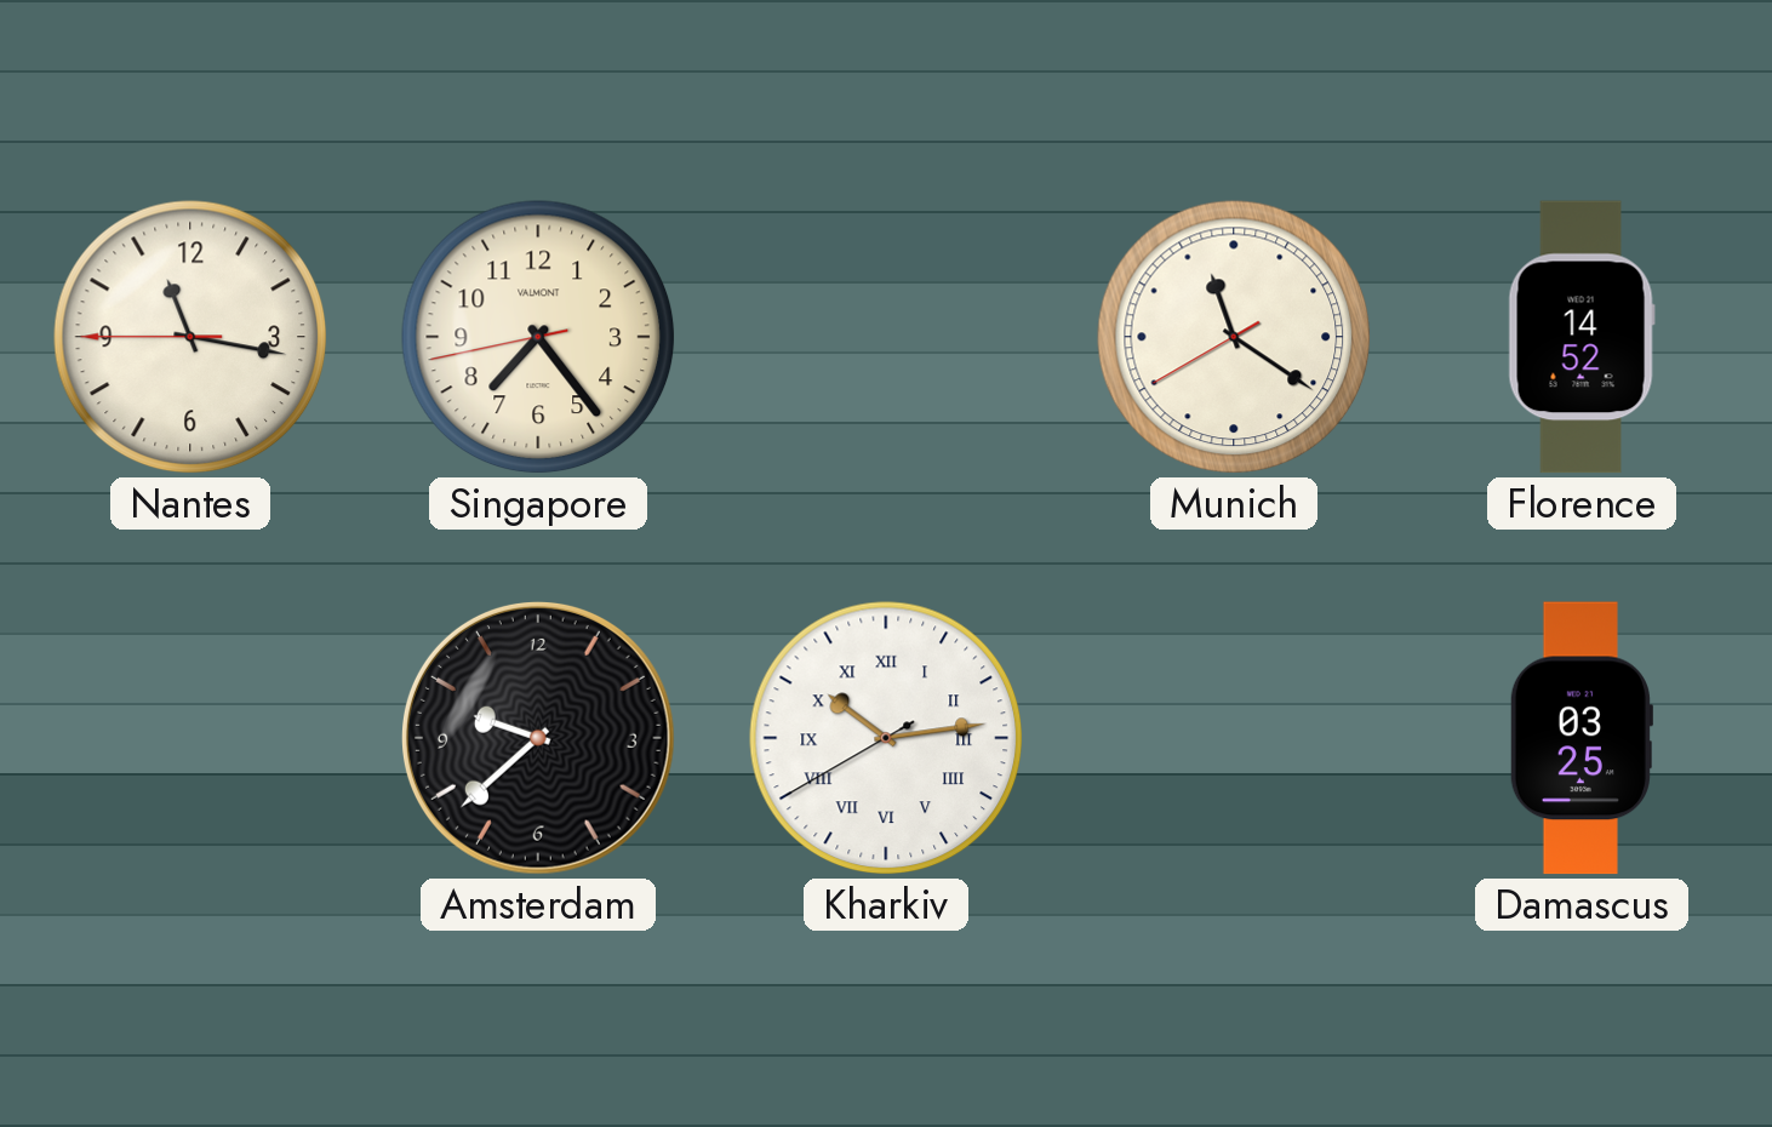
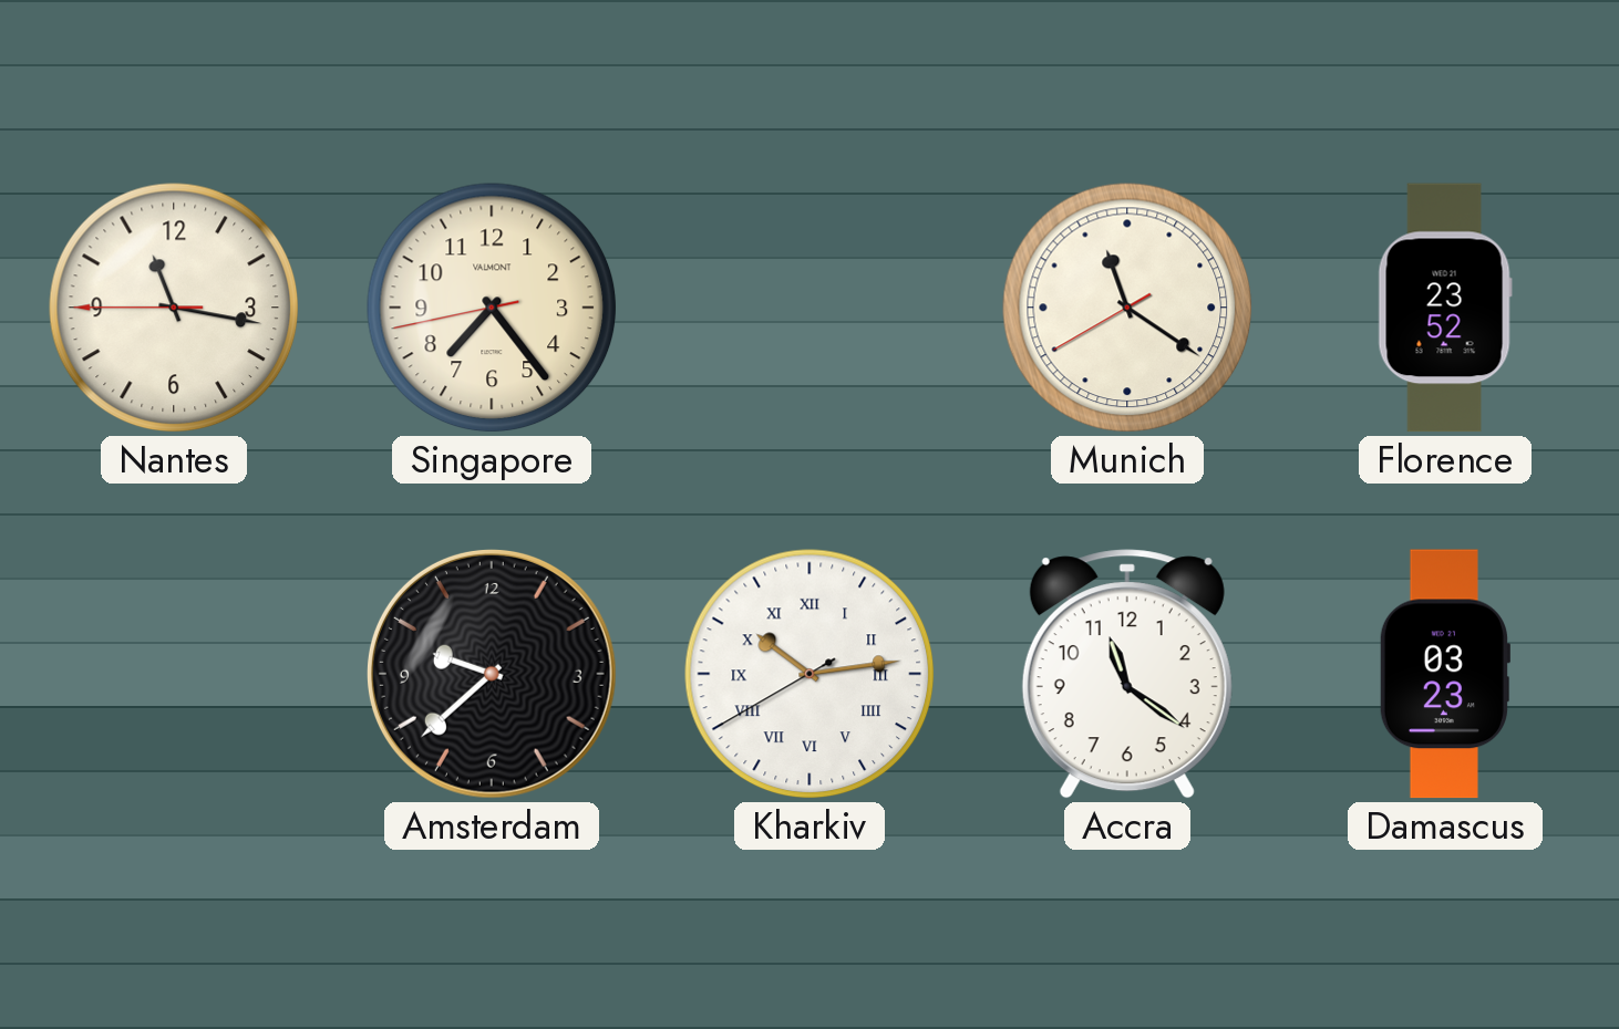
Florence: 14:52 -> 23:52 (1445, 308)
Accra: none -> 11:21 (1127, 674)
Damascus: 03:25 -> 03:23 (1444, 674)
